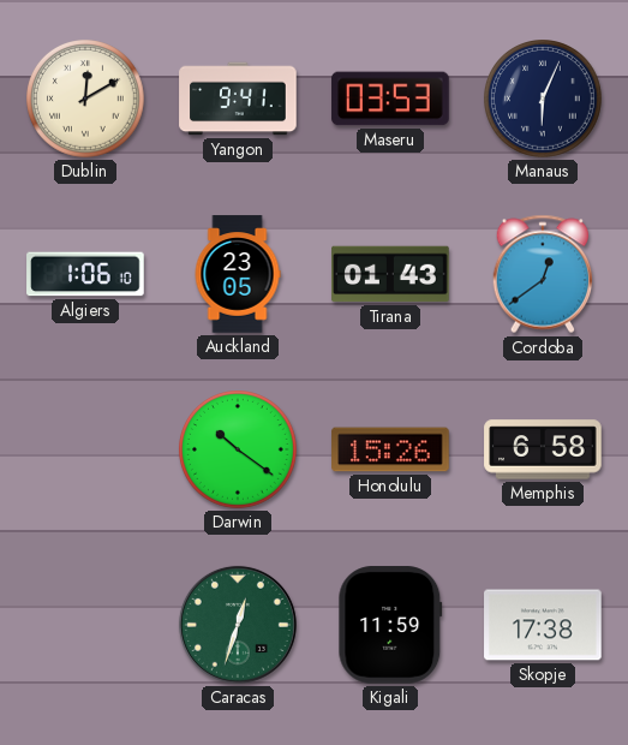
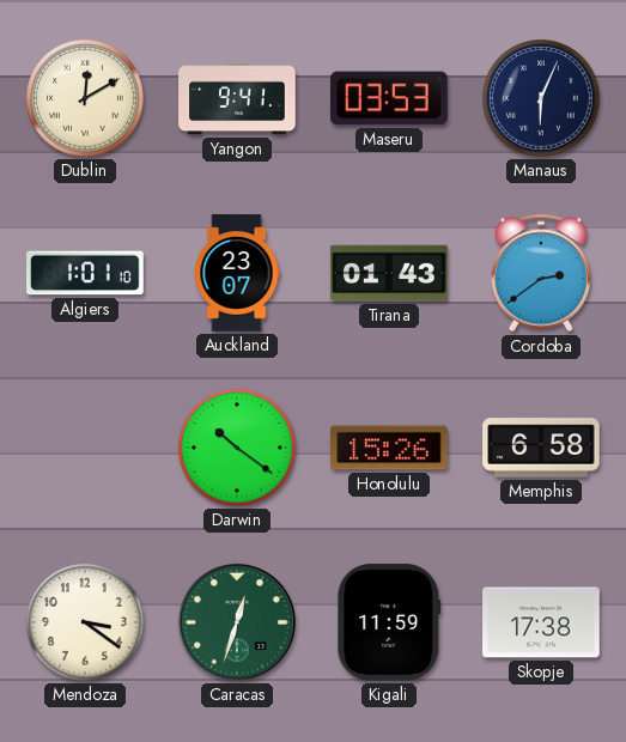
Algiers: 1:06 -> 1:01 (85, 273)
Auckland: 23:05 -> 23:07 (237, 273)
Cordoba: 12:39 -> 2:39 (541, 273)
Mendoza: none -> 3:21 (86, 624)
